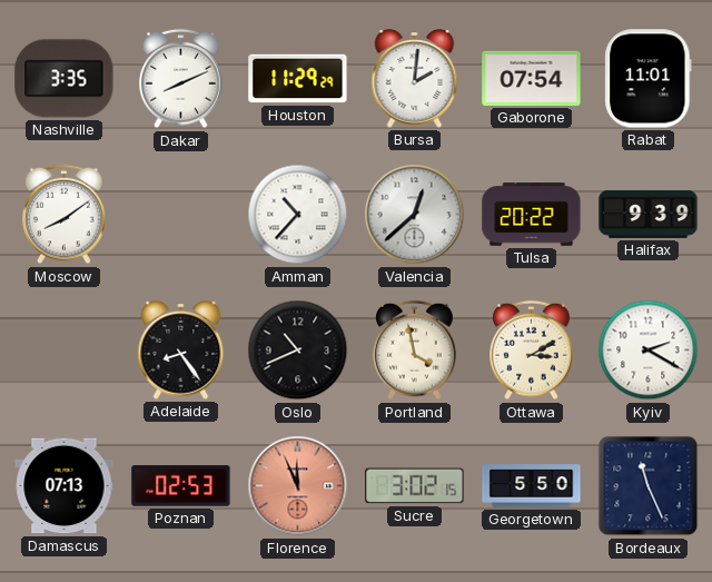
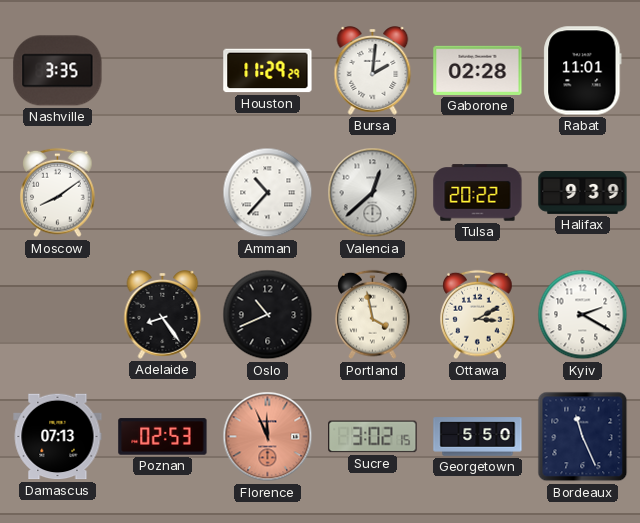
Dakar: 8:11 -> none (181, 79)
Gaborone: 07:54 -> 02:28 (478, 70)
